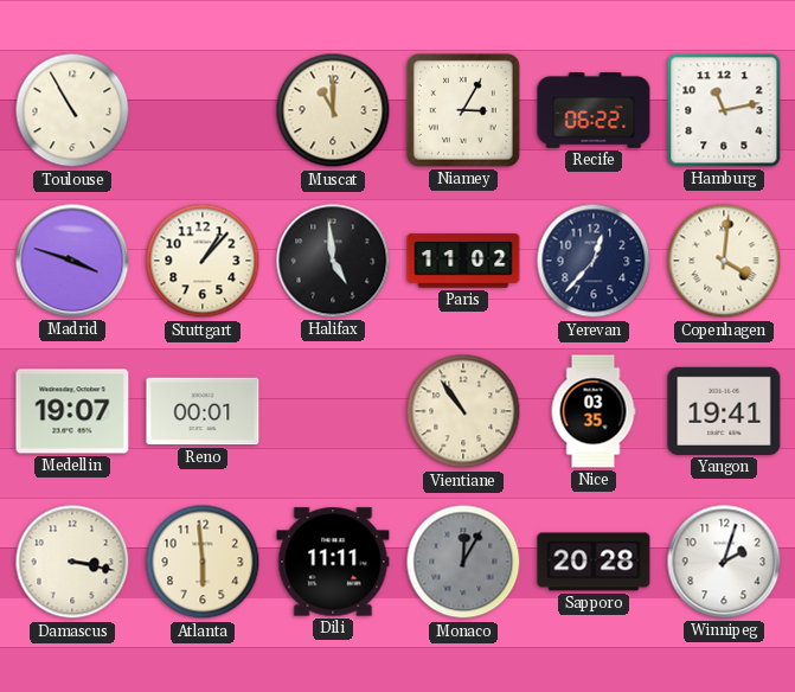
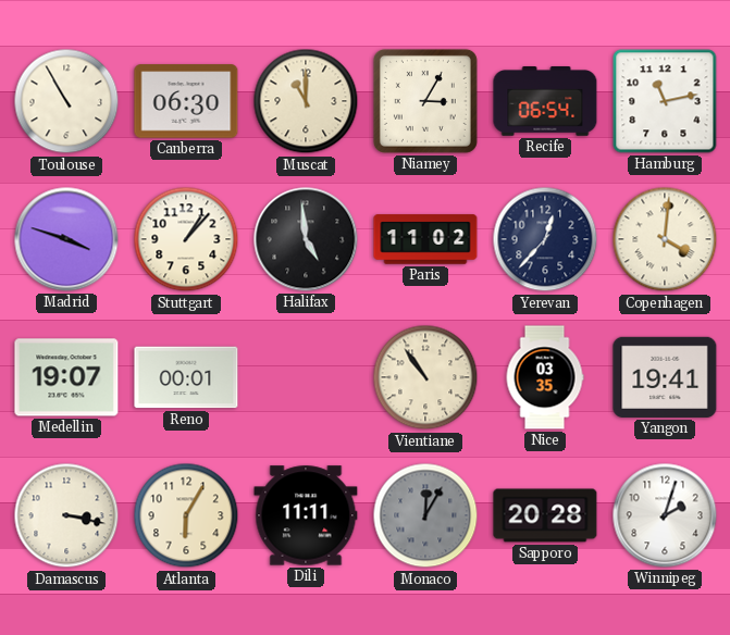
Canberra: none -> 06:30 (186, 101)
Recife: 06:22 -> 06:54 (545, 102)
Atlanta: 5:59 -> 6:05 (186, 515)
